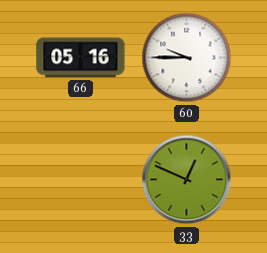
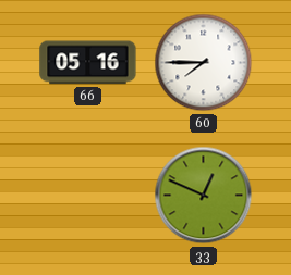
60: 9:45 -> 7:45 (204, 63)
